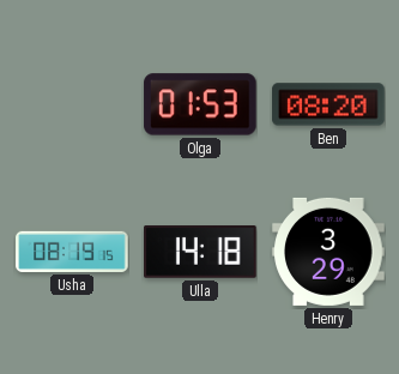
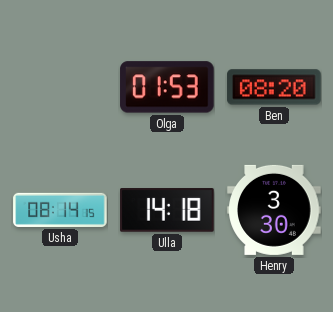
Usha: 08:19 -> 08:14 (60, 210)
Henry: 3:29 -> 3:30 (274, 210)
